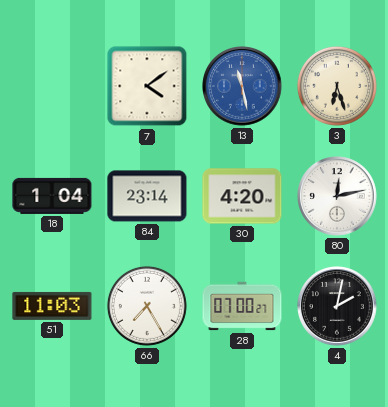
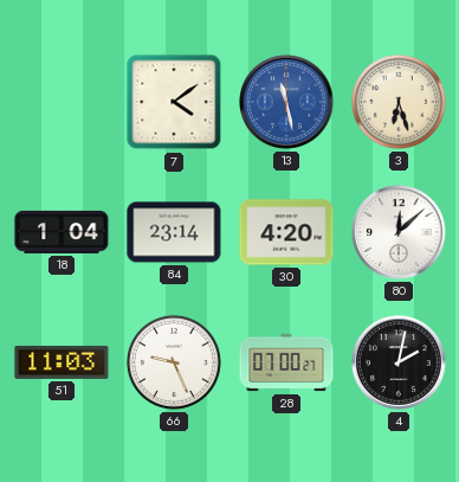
80: 12:13 -> 12:08 (399, 232)
66: 7:25 -> 9:26 (174, 362)
